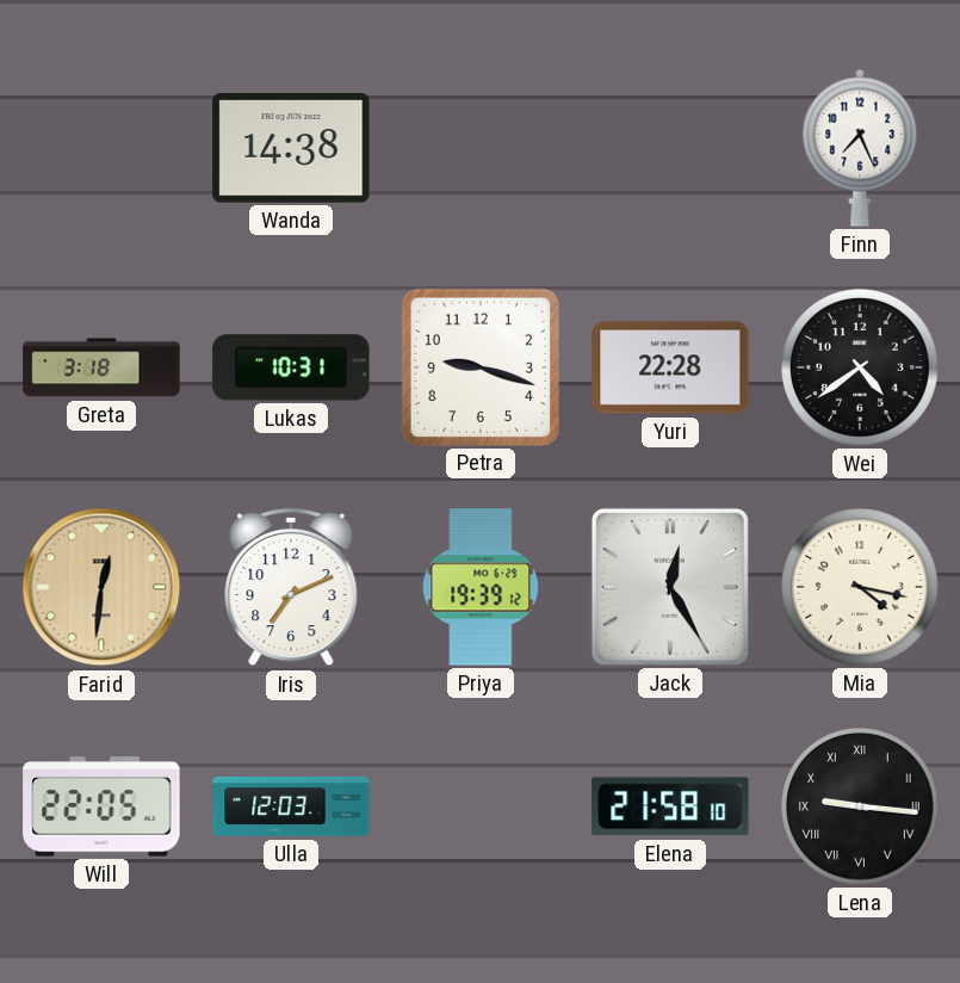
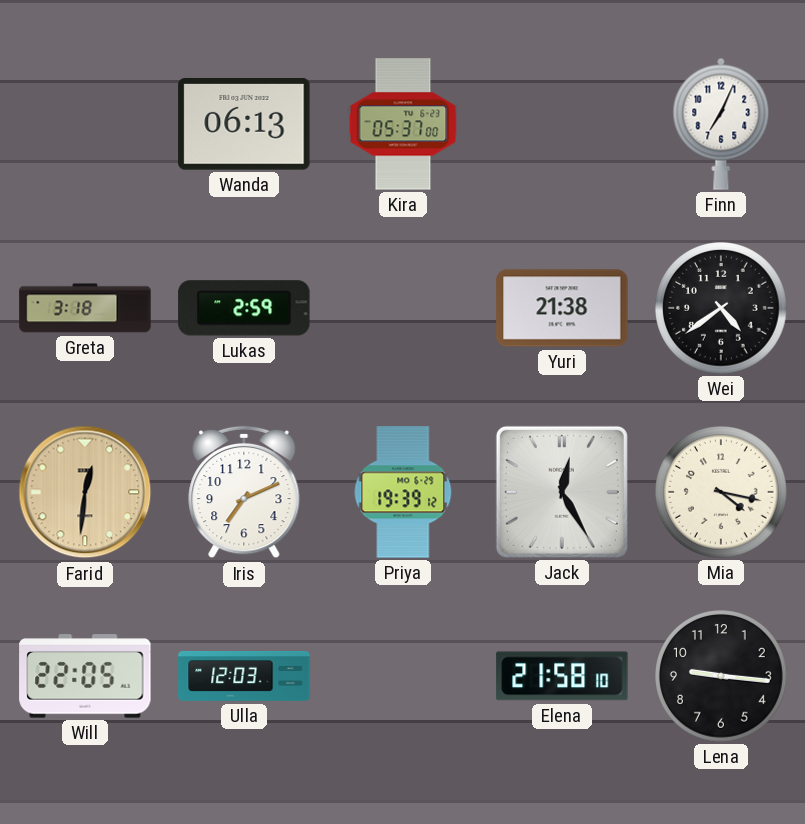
Wanda: 14:38 -> 06:13 (244, 125)
Kira: none -> 05:37 (403, 124)
Finn: 7:26 -> 7:04 (721, 124)
Lukas: 10:31 -> 2:59 (244, 308)
Petra: 9:18 -> none (479, 366)
Yuri: 22:28 -> 21:38 (562, 308)
Lena numerals: Roman -> Arabic (721, 676)
